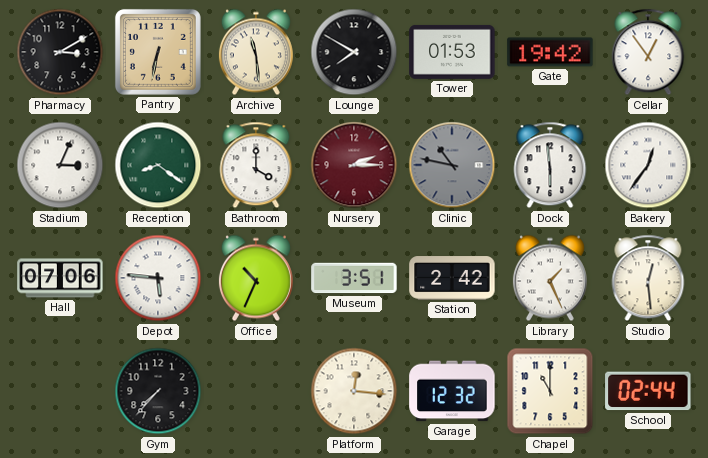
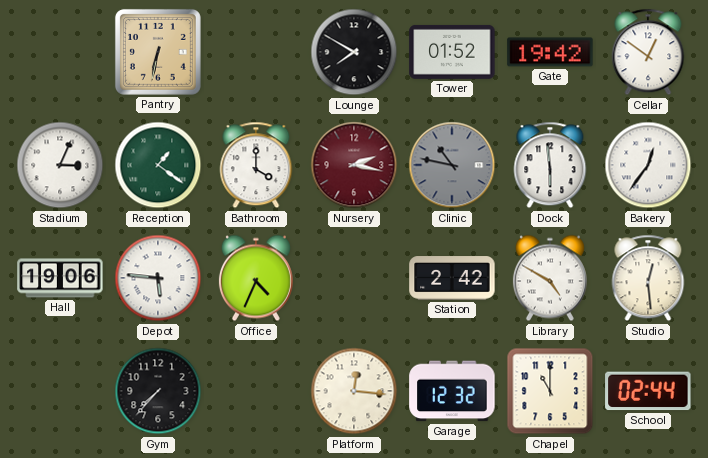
Pharmacy: 3:10 -> none (60, 52)
Archive: 11:29 -> none (256, 52)
Tower: 01:53 -> 01:52 (452, 52)
Cellar: 12:54 -> 12:51 (648, 52)
Reception: 8:21 -> 1:21 (158, 165)
Nursery: 2:15 -> 2:17 (354, 165)
Hall: 07:06 -> 19:06 (60, 278)
Office: 10:34 -> 4:34 (256, 278)
Museum: 3:51 -> none (354, 278)
Library: 1:26 -> 4:50 (550, 278)
